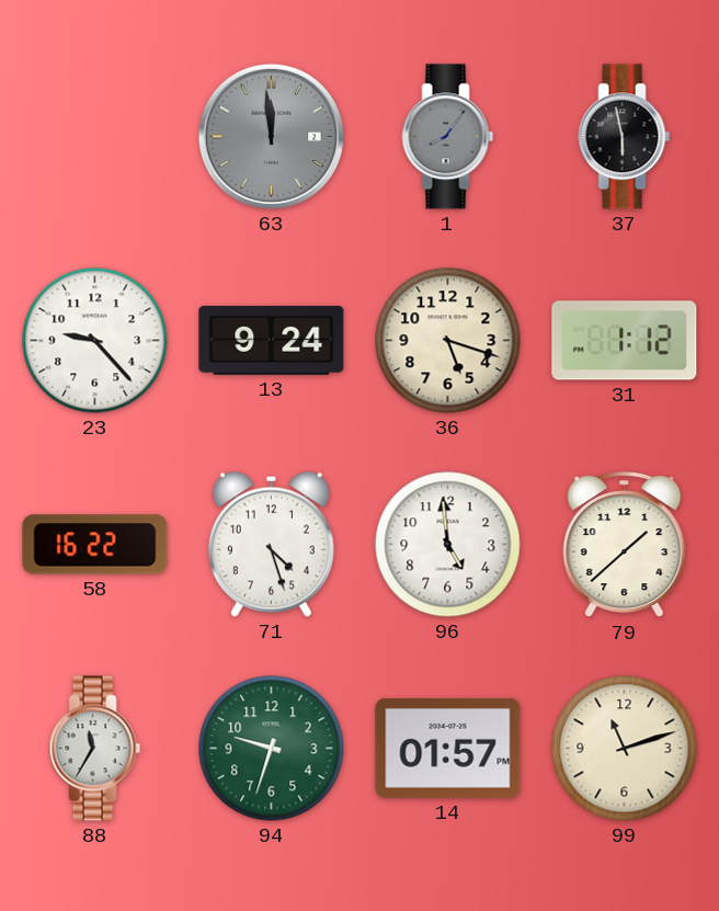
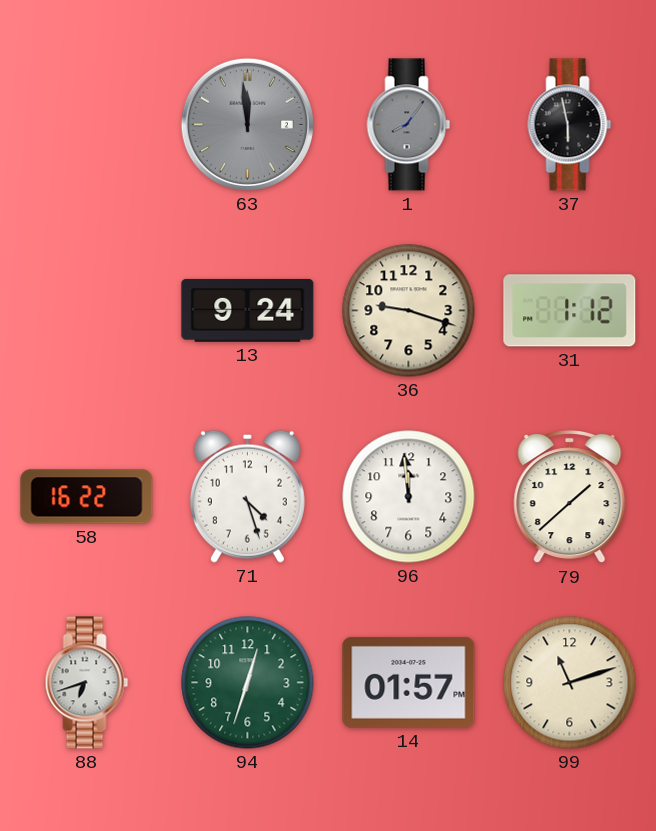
23: 9:23 -> none (95, 341)
36: 5:18 -> 9:18 (409, 311)
96: 4:59 -> 11:59 (409, 497)
88: 11:35 -> 6:42 (87, 683)
94: 9:33 -> 12:33 (248, 683)
